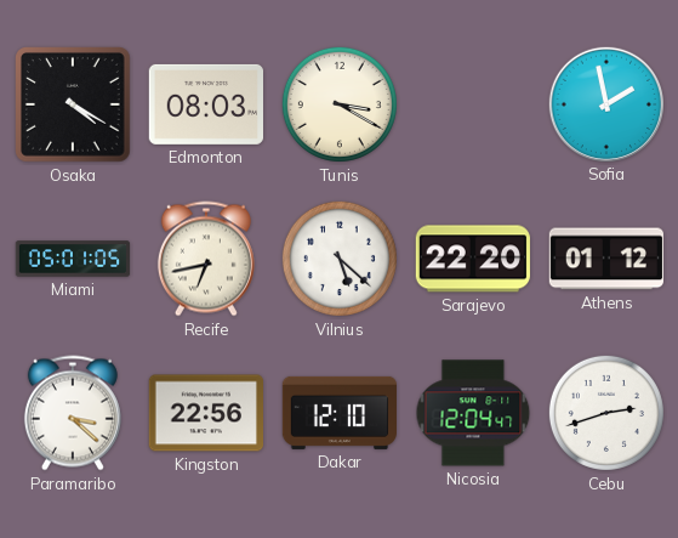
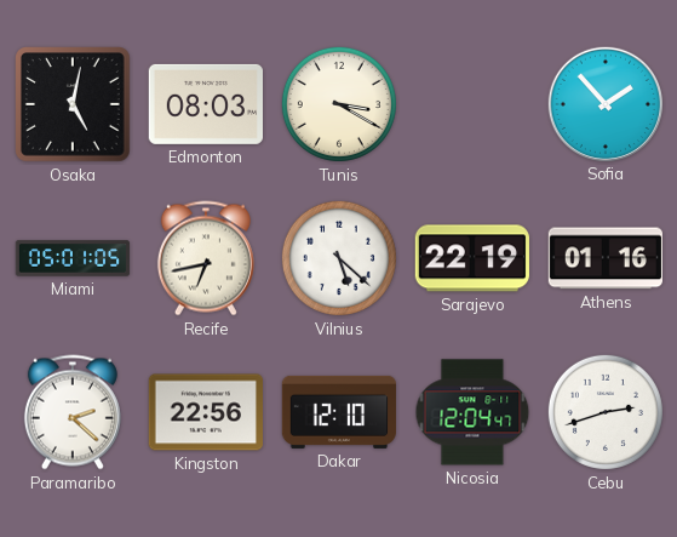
Osaka: 4:20 -> 5:02 (73, 104)
Sofia: 1:58 -> 1:53 (604, 103)
Sarajevo: 22:20 -> 22:19 (471, 258)
Athens: 01:12 -> 01:16 (604, 258)
Paramaribo: 3:22 -> 2:22 (73, 412)
